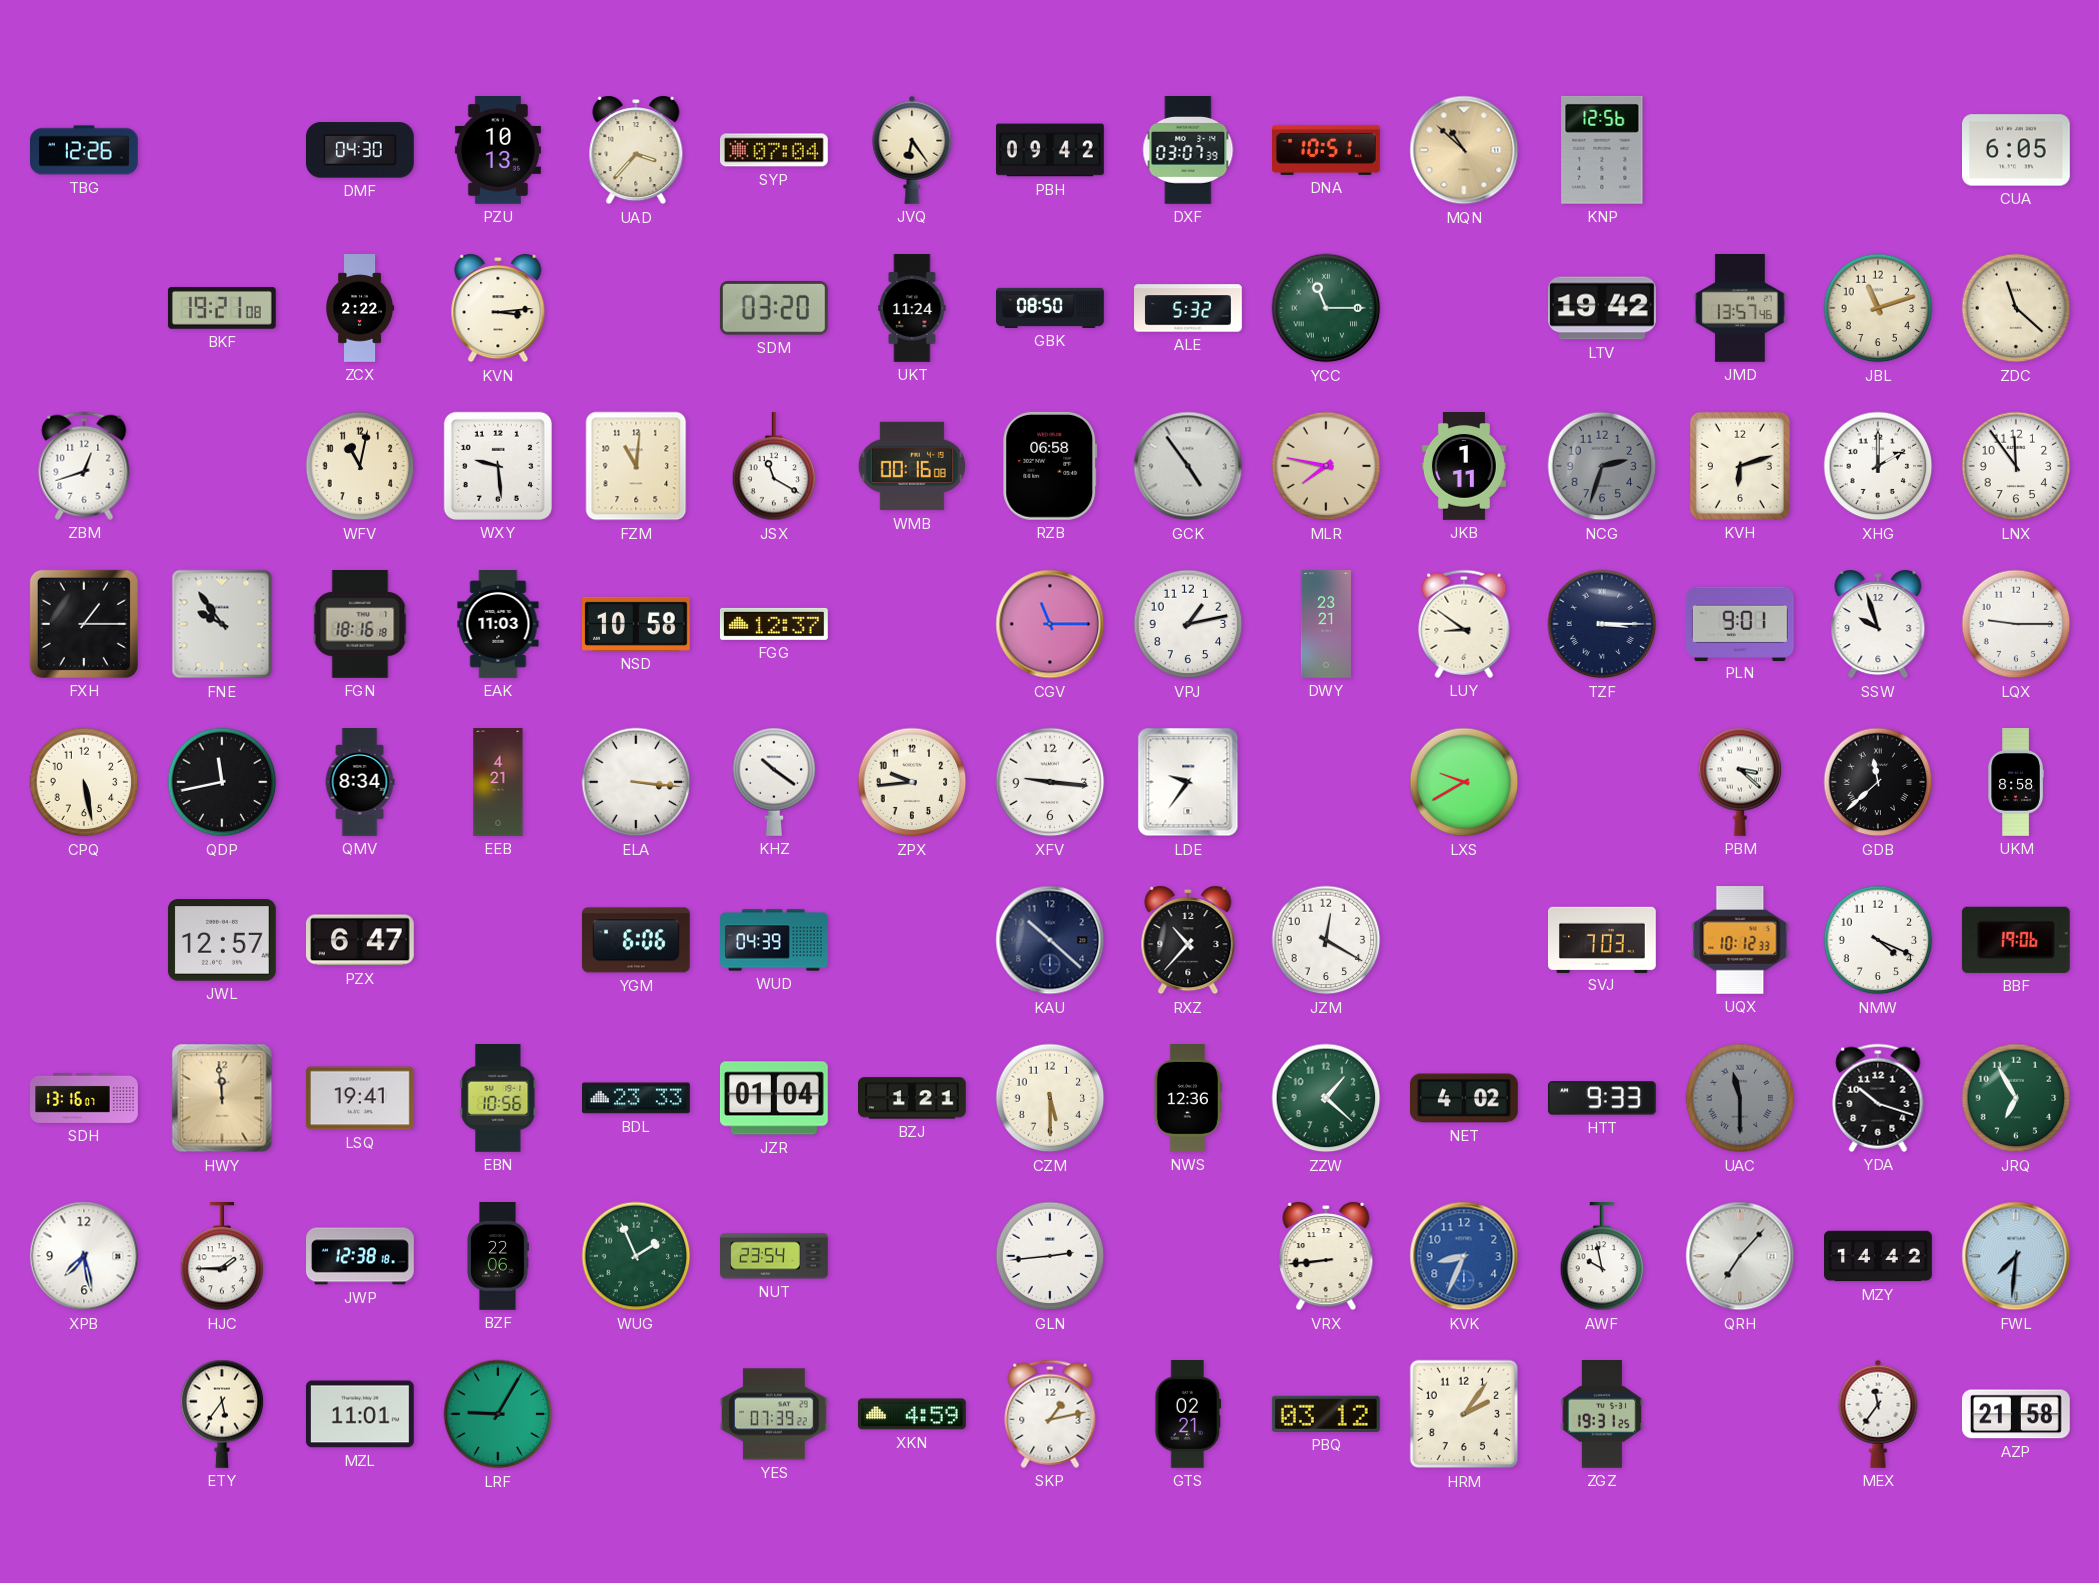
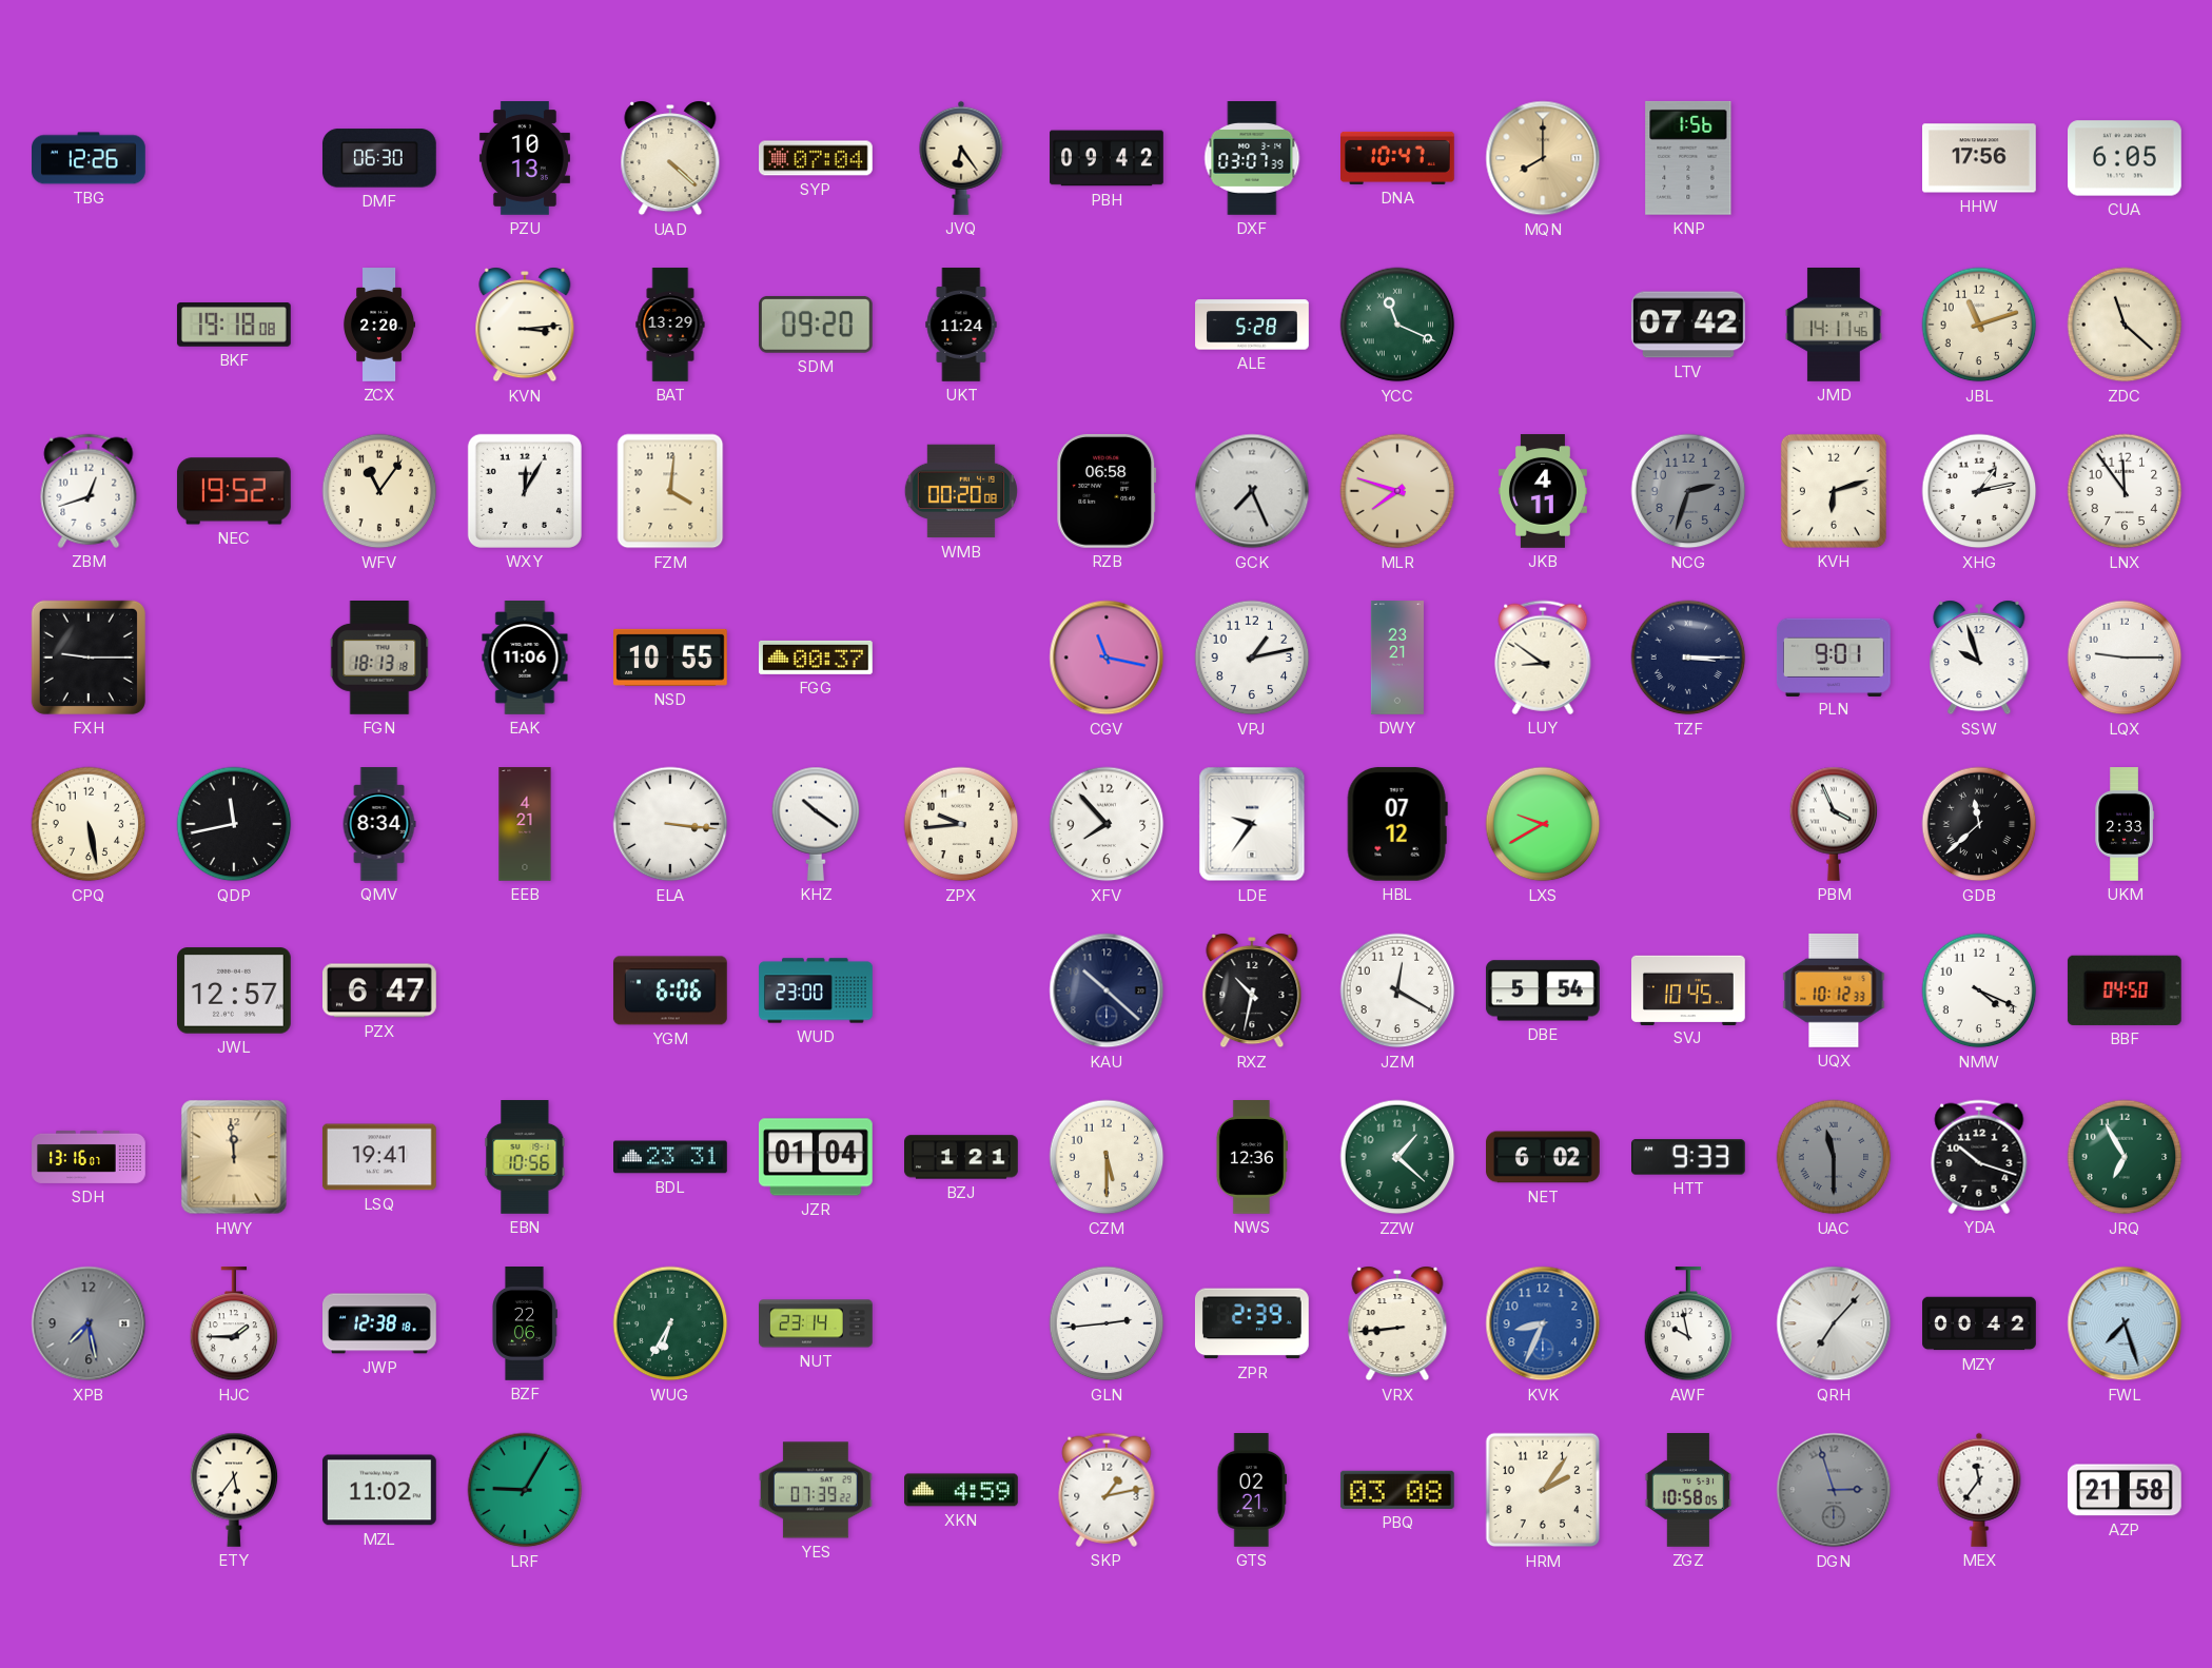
DMF: 04:30 -> 06:30 (379, 158)
UAD: 3:37 -> 4:22 (670, 158)
DNA: 10:51 -> 10:47 (1398, 158)
MQN: 10:52 -> 8:00 (1543, 158)
KNP: 12:56 -> 1:56 (1688, 158)
HHW: none -> 17:56 (1980, 158)
BKF: 19:21 -> 19:18 (234, 326)
ZCX: 2:22 -> 2:20 (380, 325)
BAT: none -> 13:29 (670, 325)
SDM: 03:20 -> 09:20 (816, 325)
GBK: 08:50 -> none (1050, 308)
ALE: 5:32 -> 5:28 (1252, 325)
YCC: 11:15 -> 11:19 (1397, 325)
LTV: 19:42 -> 07:42 (1689, 325)
JMD: 13:57 -> 14:11 (1835, 326)
NEC: none -> 19:52 (234, 491)
WFV: 11:02 -> 11:06 (379, 491)
WXY: 9:29 -> 12:05 (525, 491)
FZM: 11:01 -> 4:01 (670, 491)
JSX: 11:20 -> none (774, 467)
WMB: 00:16 -> 00:20 (961, 491)
GCK: 4:54 -> 7:26 (1252, 491)
MLR: 7:47 -> 7:48 (1397, 491)
JKB: 1:11 -> 4:11 (1543, 491)
XHG: 2:00 -> 1:13 (1979, 491)
FXH: 1:15 -> 9:15 (89, 658)
FNE: 9:54 -> none (222, 624)
FGN: 18:16 -> 18:13 (379, 659)
EAK: 11:03 -> 11:06 (525, 658)
NSD: 10:58 -> 10:55 (671, 658)
FGG: 12:37 -> 00:37 (816, 658)
CGV: 11:15 -> 11:17 (1107, 658)
XFV: 9:16 -> 7:53 (1107, 824)
HBL: none -> 07:12 (1397, 824)
PBM: 3:22 -> 3:56 (1834, 824)
UKM: 8:58 -> 2:33 (2125, 824)
WUD: 04:39 -> 23:00 (816, 990)
RXZ: 10:37 -> 10:32 (1252, 990)
DBE: none -> 5:54 (1543, 990)
SVJ: 7:03 -> 10:45 (1689, 989)
BBF: 19:06 -> 04:50 (2125, 990)
BDL: 23:33 -> 23:31 (671, 1157)
NET: 4:02 -> 6:02 (1544, 1157)
XPB dial: white -> grey (89, 1323)
WUG: 1:56 -> 6:35 (670, 1323)
NUT: 23:54 -> 23:14 (817, 1323)
ZPR: none -> 2:39 (1252, 1323)
MZY: 14:42 -> 00:42 (1979, 1323)
FWL: 7:31 -> 7:27 (2125, 1323)
MZL: 11:01 -> 11:02 (379, 1490)
PBQ: 03:12 -> 03:08 (1397, 1490)
ZGZ: 19:31 -> 10:58 (1688, 1491)
DGN: none -> 2:57 (1834, 1490)
